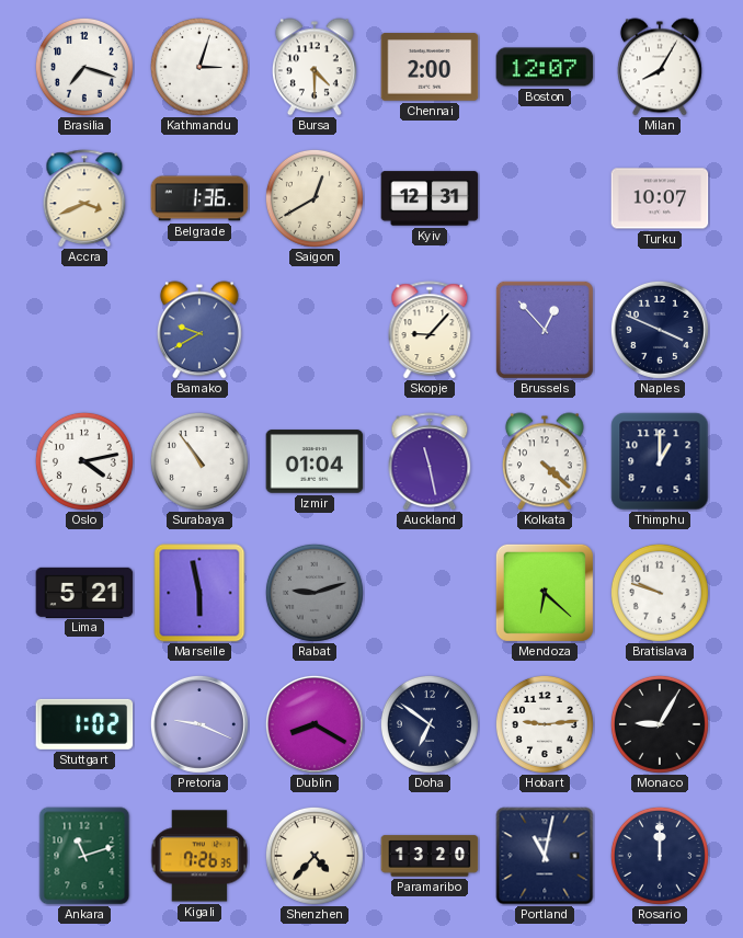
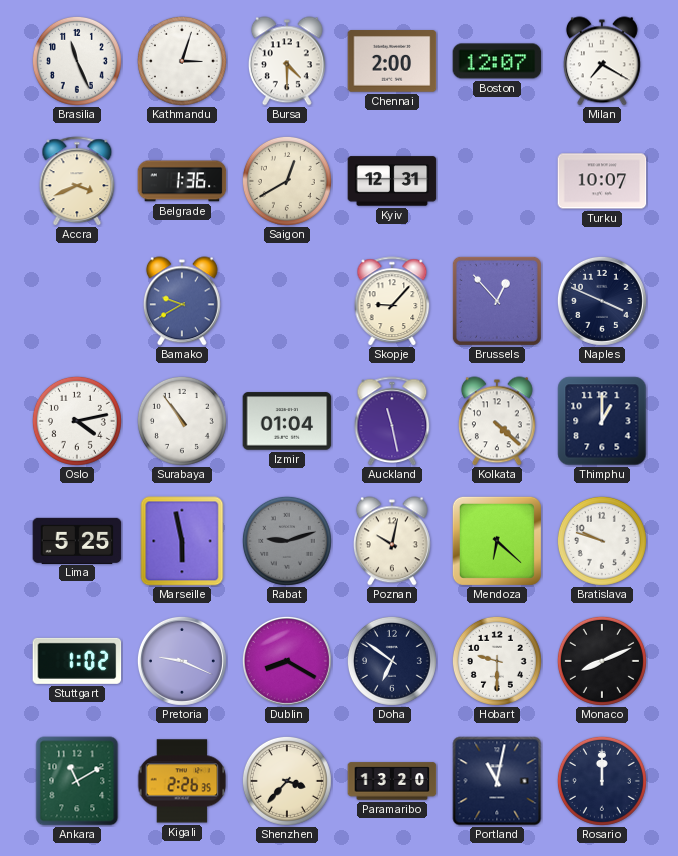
Brasilia: 7:18 -> 11:26 (77, 61)
Milan: 8:05 -> 7:20 (602, 61)
Lima: 5:21 -> 5:25 (77, 540)
Poznan: none -> 10:02 (392, 541)
Hobart: 9:14 -> 9:30 (497, 661)
Monaco: 9:05 -> 8:11 (602, 661)
Ankara: 11:12 -> 11:10 (77, 781)
Kigali: 7:26 -> 2:26 (182, 781)
Shenzhen: 4:37 -> 3:37 (287, 781)
